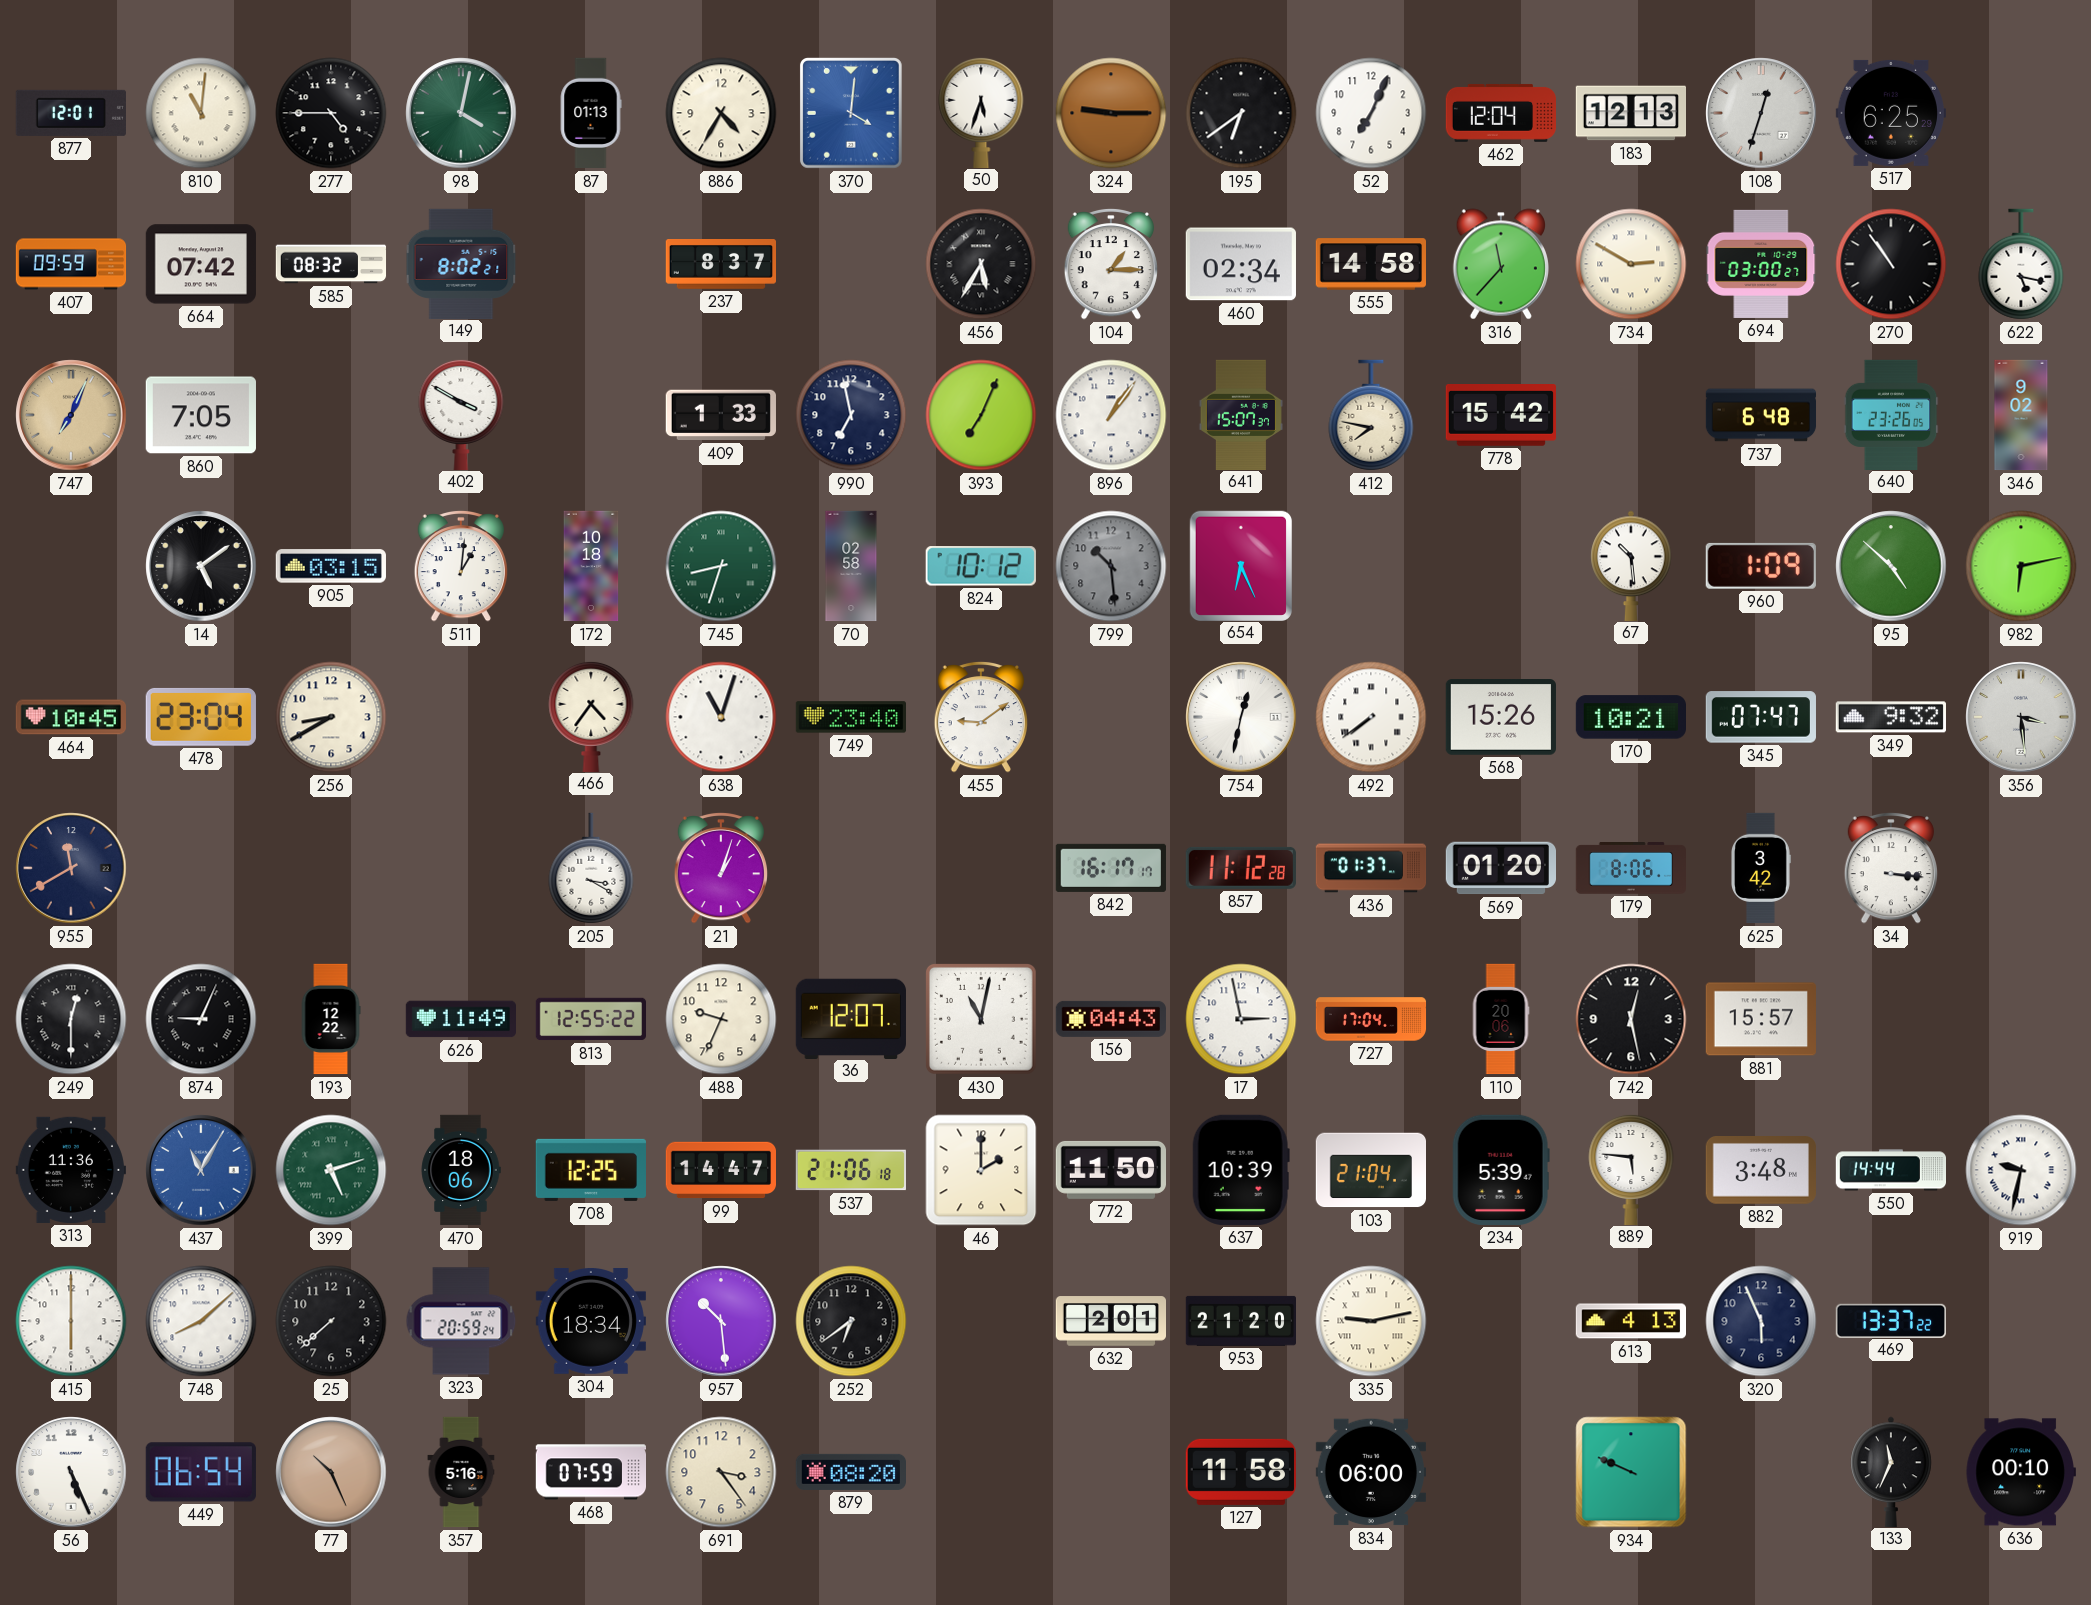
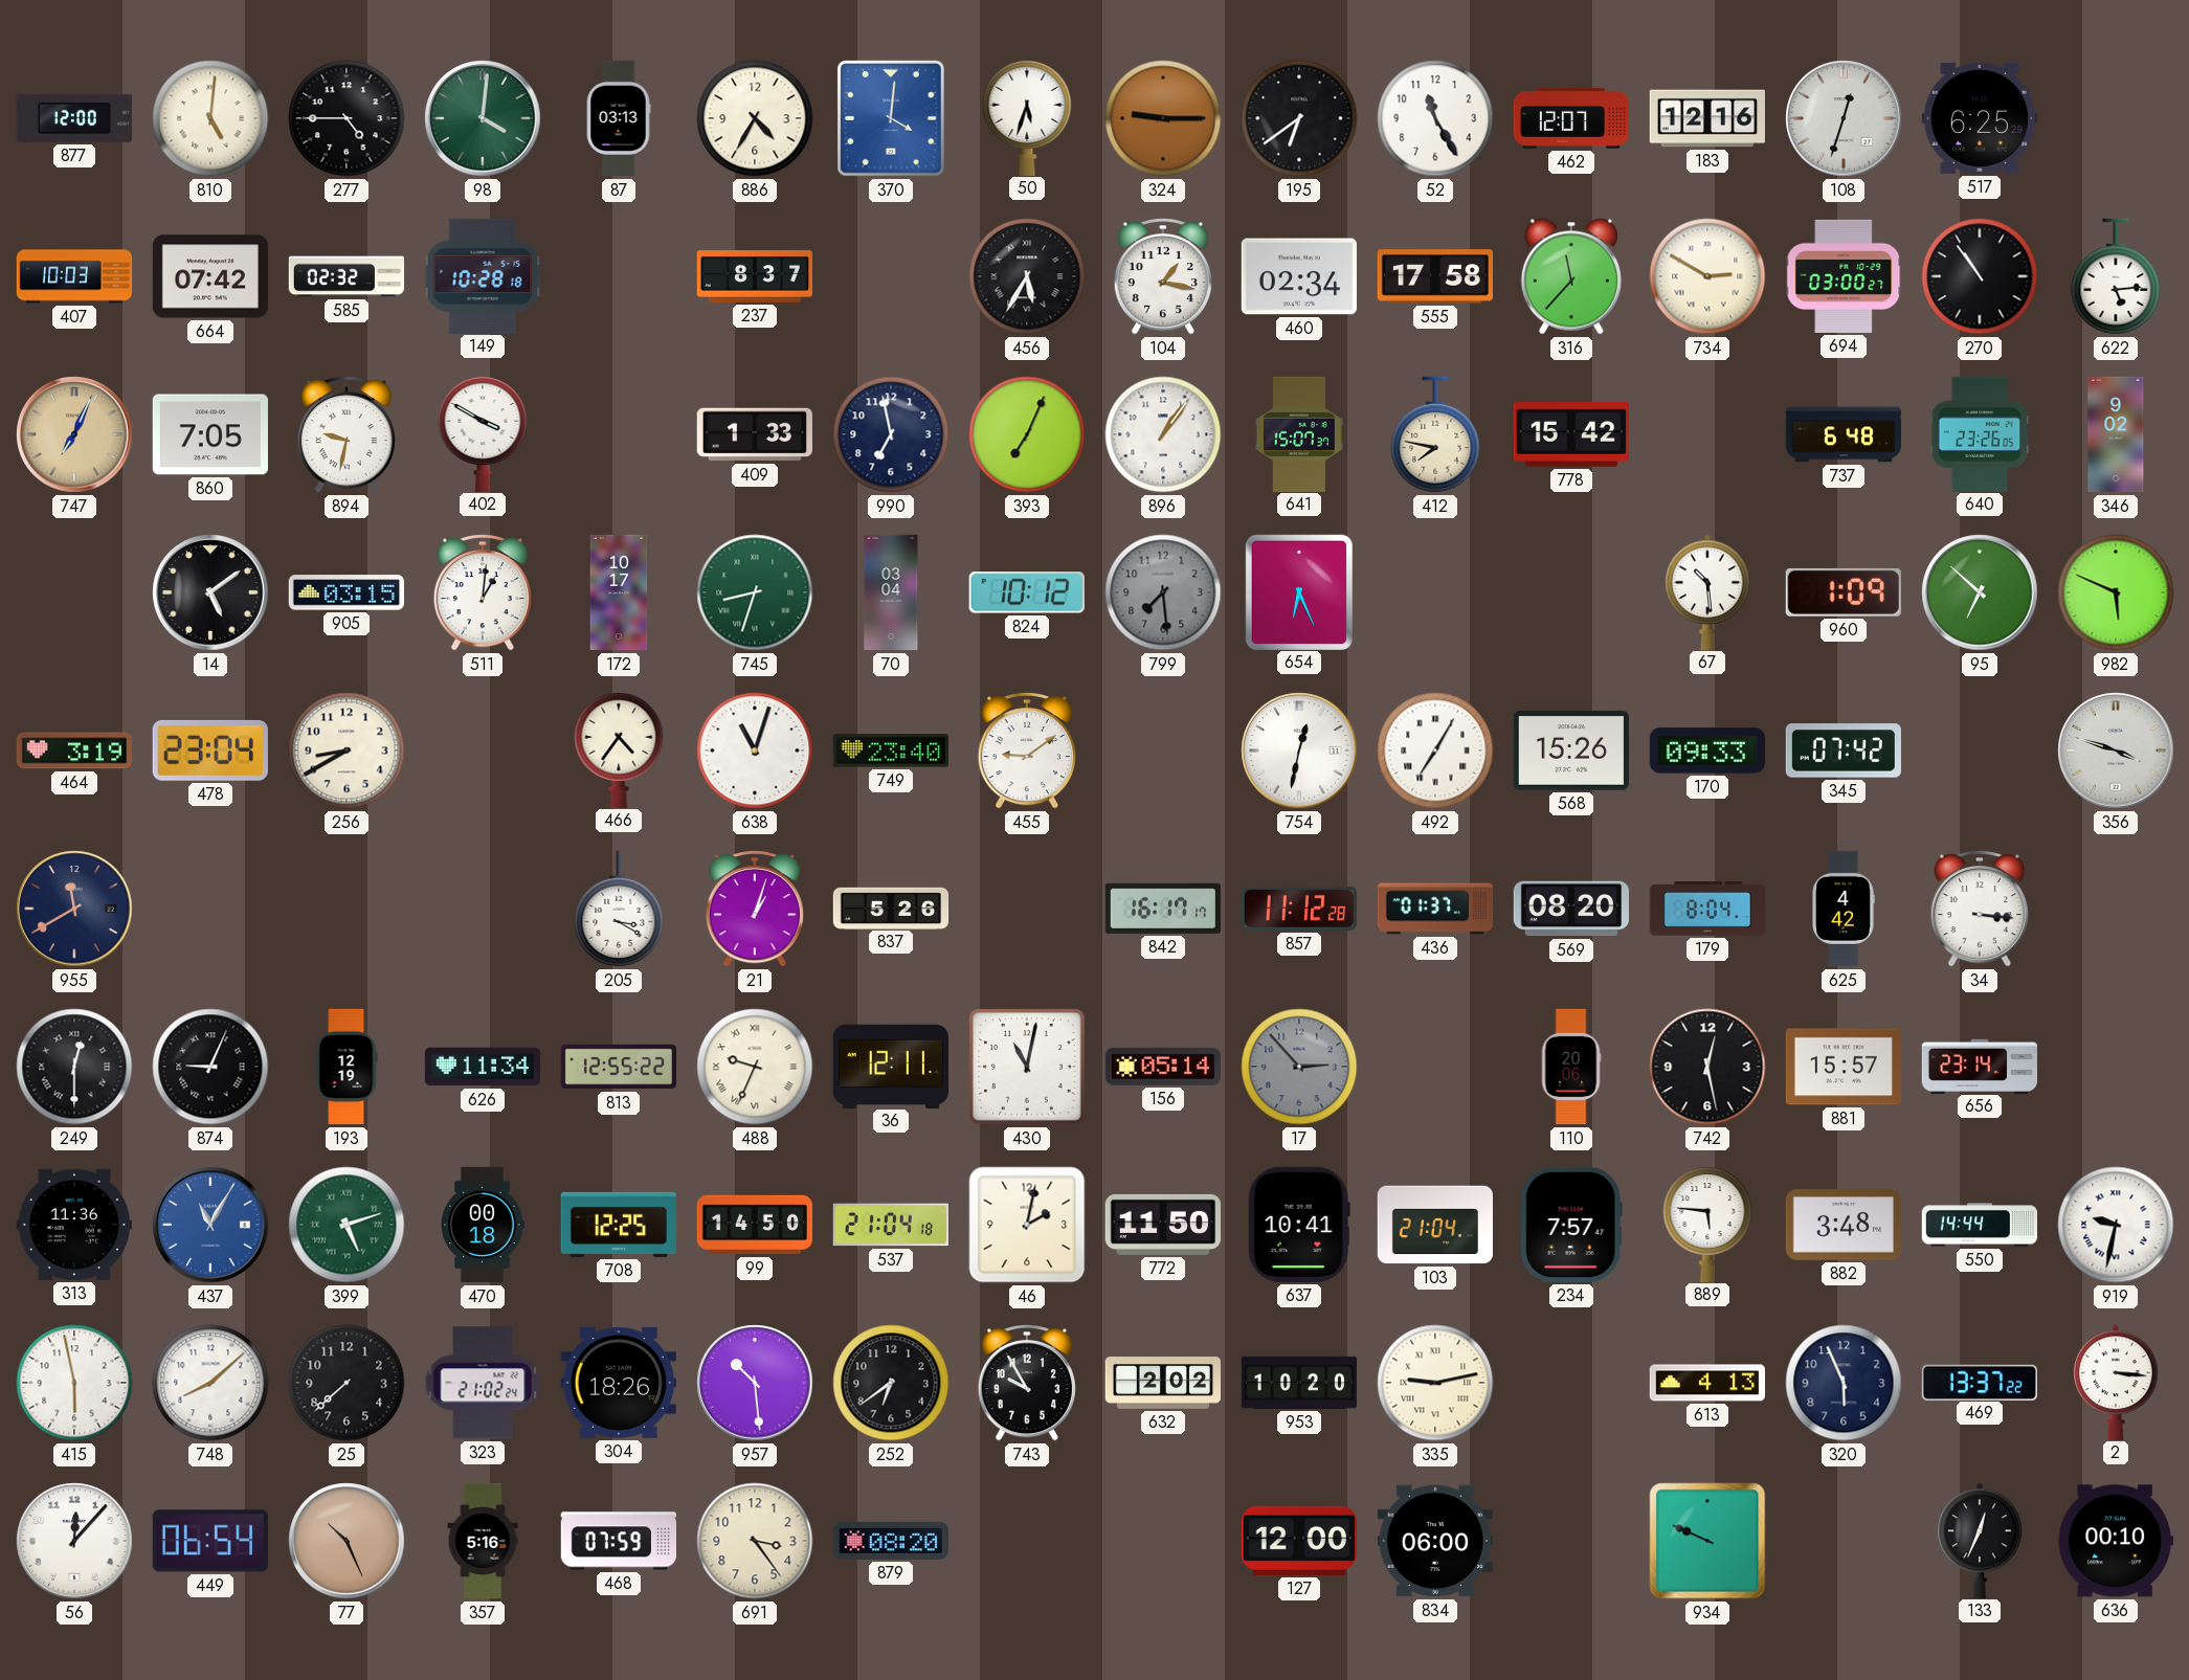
877: 12:01 -> 12:00 (74, 118)
810: 11:01 -> 5:01 (210, 118)
98: 4:02 -> 4:01 (483, 118)
87: 01:13 -> 03:13 (619, 118)
52: 7:04 -> 11:25 (1435, 118)
462: 12:04 -> 12:07 (1570, 118)
183: 12:13 -> 12:16 (1706, 118)
407: 09:59 -> 10:03 (74, 276)
585: 08:32 -> 02:32 (347, 276)
149: 8:02 -> 10:28 (483, 275)
104: 1:15 -> 1:17 (1162, 276)
555: 14:58 -> 17:58 (1434, 276)
622: 5:17 -> 5:14 (2116, 276)
894: none -> 9:32 (345, 434)
172: 10:18 -> 10:17 (619, 592)
70: 02:58 -> 03:04 (891, 592)
799: 10:29 -> 7:29 (1163, 592)
95: 4:52 -> 6:52 (1980, 592)
982: 6:13 -> 5:49 (2116, 592)
464: 10:45 -> 3:19 (73, 751)
492: 7:39 -> 7:05 (1435, 751)
170: 10:21 -> 09:33 (1706, 751)
345: 07:47 -> 07:42 (1844, 751)
349: 9:32 -> none (1891, 717)
356: 3:29 -> 3:48 (2116, 751)
837: none -> 5:26 (891, 908)
569: 01:20 -> 08:20 (1570, 909)
179: 8:06 -> 8:04 (1706, 910)
625: 3:42 -> 4:42 (1844, 909)
193: 12:22 -> 12:19 (347, 1067)
626: 11:49 -> 11:34 (482, 1067)
488 numerals: Arabic -> Roman (755, 1067)
36: 12:07 -> 12:11 (891, 1066)
156: 04:43 -> 05:14 (1163, 1067)
17: 2:58 -> 2:53 (1299, 1067)
17 dial: white -> grey (1299, 1067)
727: 17:04 -> none (1371, 1019)
656: none -> 23:14 (1979, 1066)
470: 18:06 -> 00:18 (483, 1225)
99: 14:47 -> 14:50 (755, 1225)
537: 21:06 -> 21:04 (891, 1225)
46: 2:00 -> 2:02 (1027, 1225)
637: 10:39 -> 10:41 (1299, 1225)
234: 5:39 -> 7:57 (1571, 1225)
415: 6:00 -> 5:58 (74, 1383)
323: 20:59 -> 21:02 (483, 1383)
304: 18:34 -> 18:26 (619, 1383)
743: none -> 9:55 (1026, 1383)
632: 2:01 -> 2:02 (1162, 1383)
953: 21:20 -> 10:20 (1298, 1383)
2: none -> 3:16 (2116, 1382)
56: 5:26 -> 12:07 (74, 1541)
127: 11:58 -> 12:00 (1299, 1541)
133: 11:34 -> 12:34 (1980, 1540)
